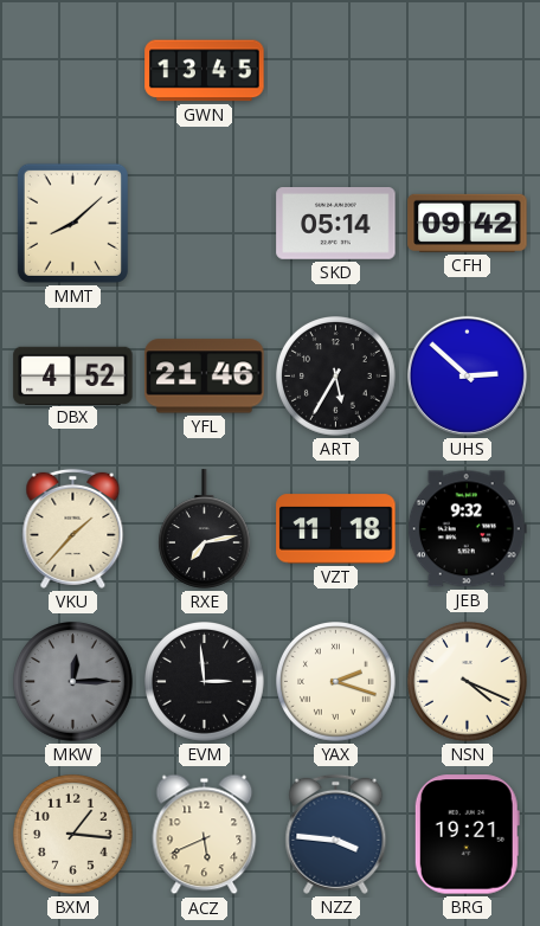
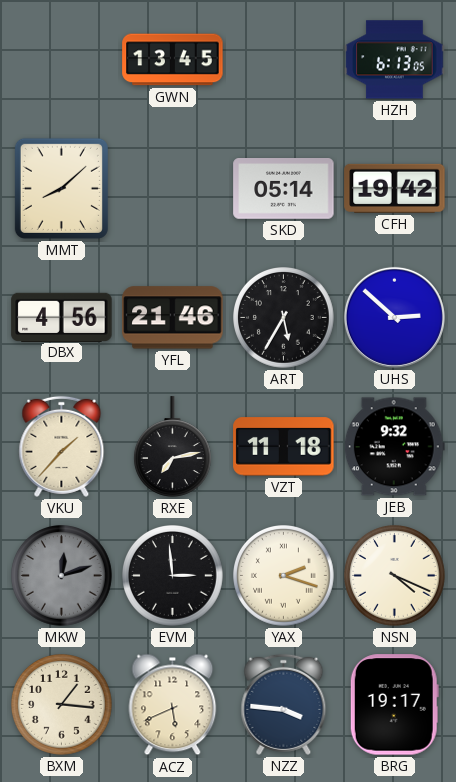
HZH: none -> 6:13 (395, 60)
CFH: 09:42 -> 19:42 (395, 188)
DBX: 4:52 -> 4:56 (62, 317)
MKW: 12:15 -> 12:12 (62, 576)
BRG: 19:21 -> 19:17 (394, 705)
